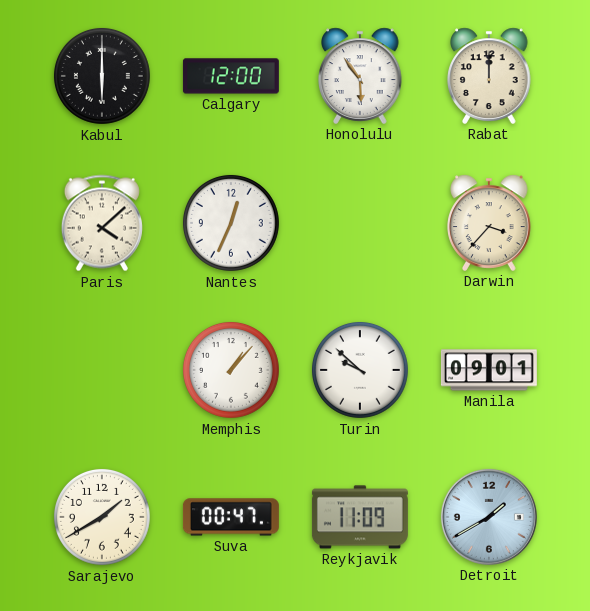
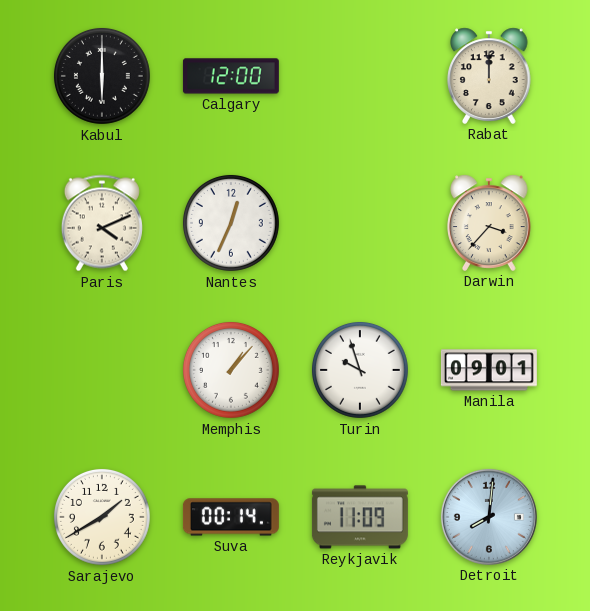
Honolulu: 5:54 -> none (360, 76)
Paris: 4:08 -> 4:11 (102, 223)
Turin: 9:52 -> 9:57 (360, 370)
Suva: 00:47 -> 00:14 (231, 517)
Detroit: 1:40 -> 8:01 (489, 517)
